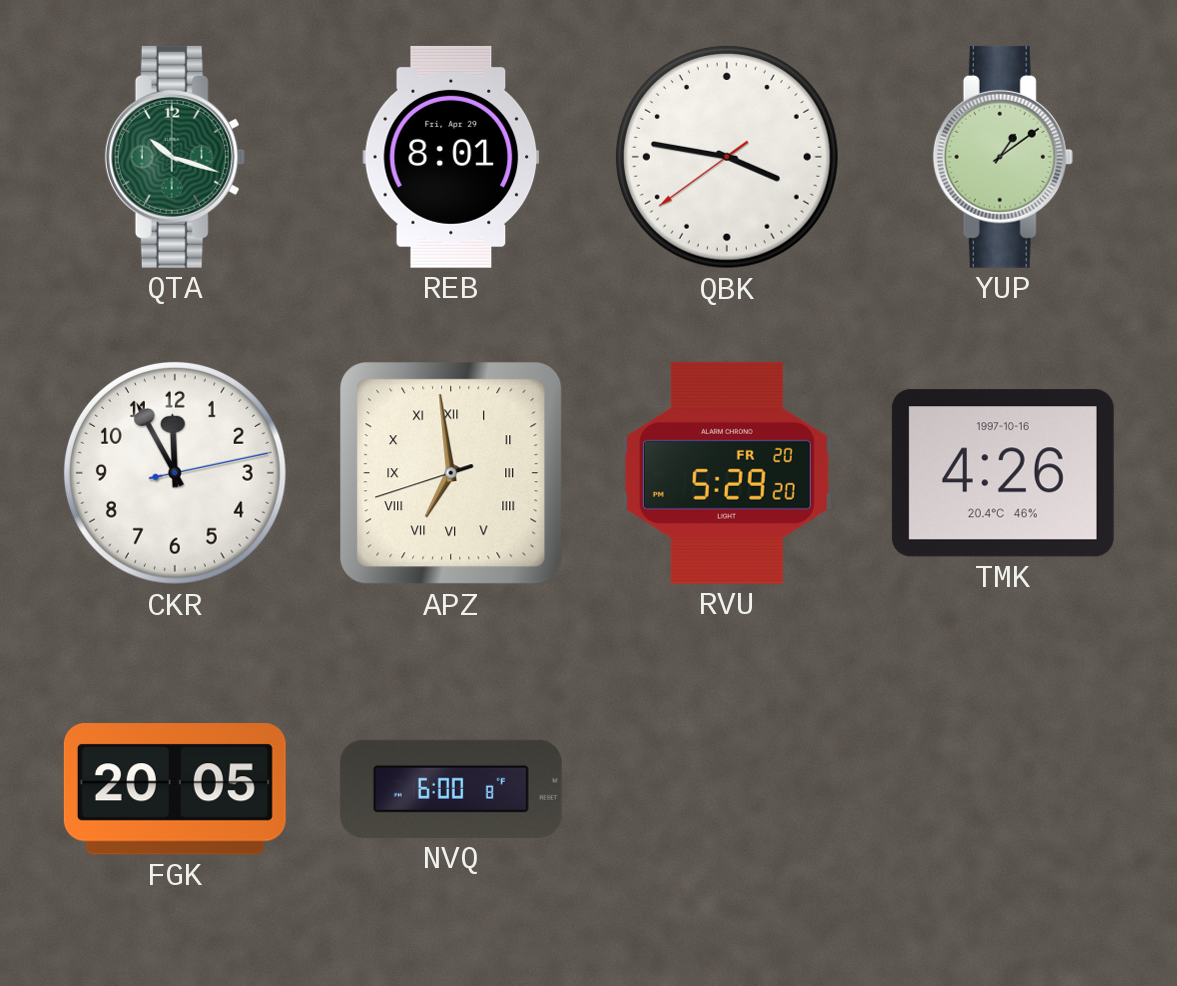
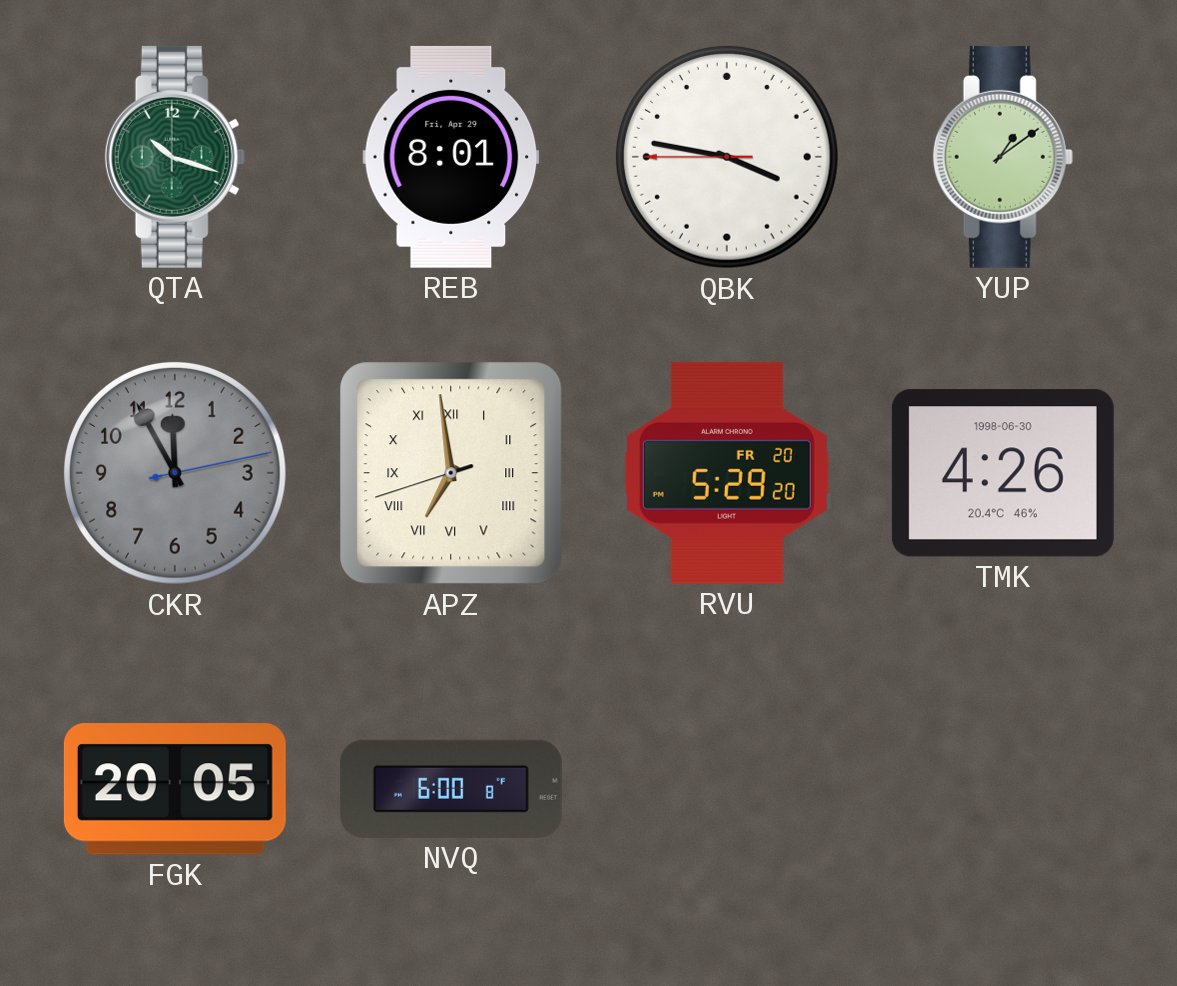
QBK: 3:46:39 -> 3:46:45 (727, 157)
CKR dial: white -> grey (175, 473)
TMK date: 1997-10-16 -> 1998-06-30 (1003, 473)
